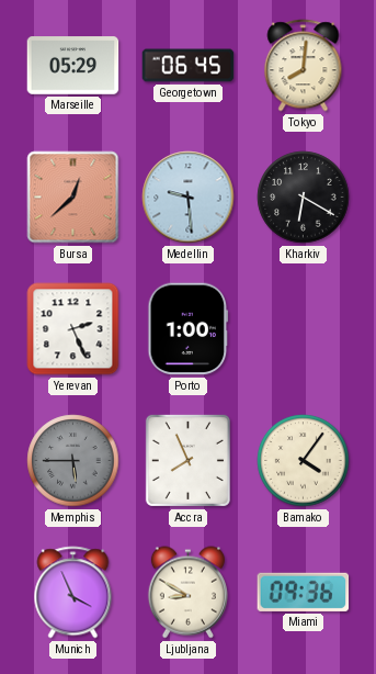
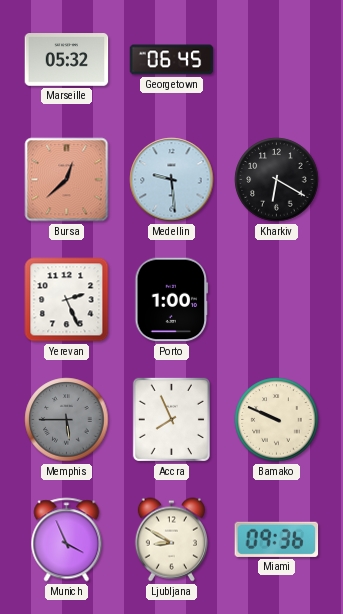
Marseille: 05:29 -> 05:32 (67, 60)
Tokyo: 8:01 -> none (304, 66)
Bamako: 4:06 -> 9:49 (277, 420)
